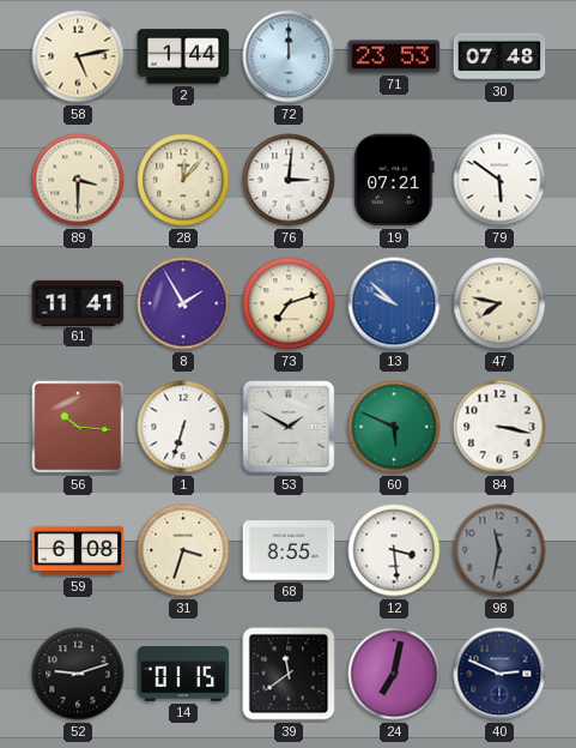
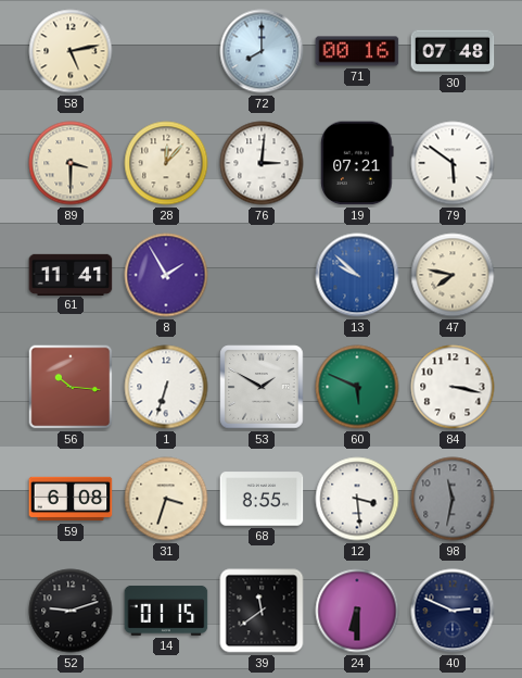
2: 1:44 -> none (183, 56)
72: 12:00 -> 8:00 (262, 51)
71: 23:53 -> 00:16 (357, 51)
73: 7:12 -> none (289, 303)
24: 7:02 -> 6:30 (357, 611)
